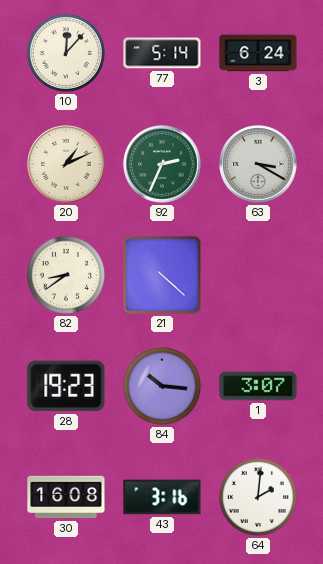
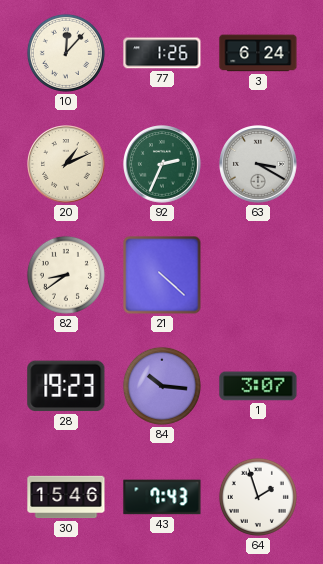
77: 5:14 -> 1:26 (162, 53)
30: 16:08 -> 15:46 (66, 497)
43: 3:16 -> 7:43 (162, 497)
64: 2:01 -> 1:57 (258, 497)
